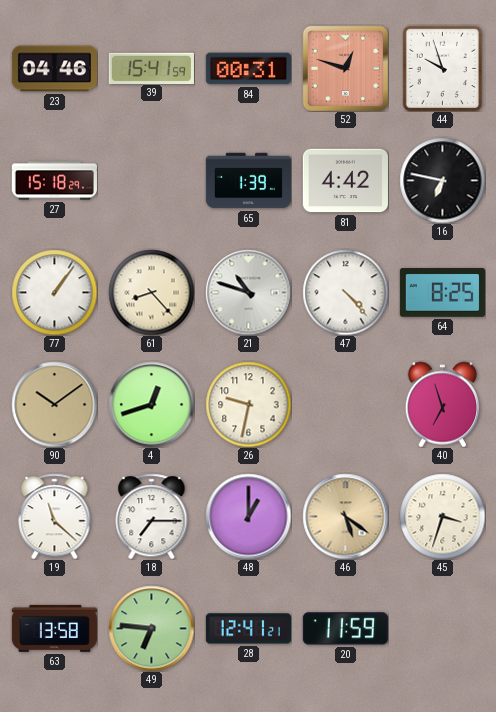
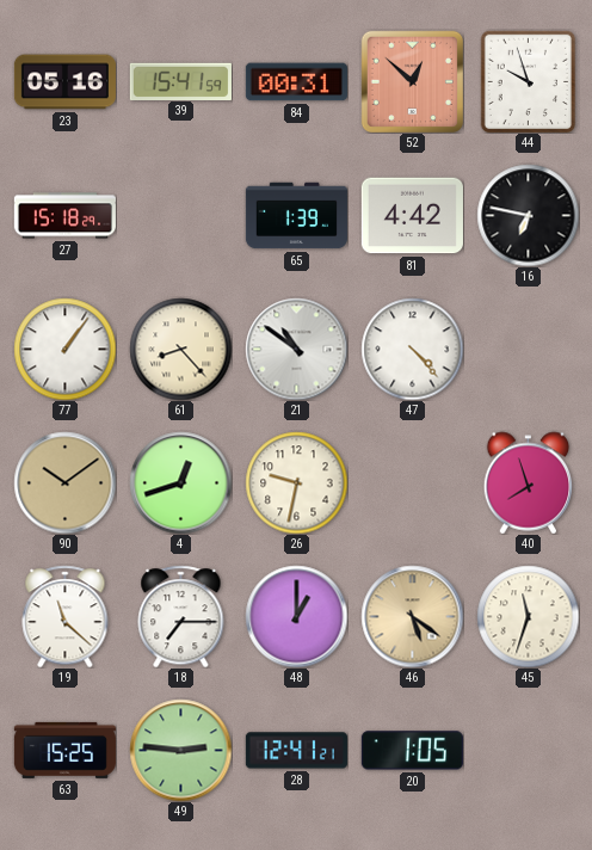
23: 04:46 -> 05:16 (64, 82)
52: 12:48 -> 12:52 (412, 81)
21: 10:48 -> 10:51 (296, 349)
64: 8:25 -> none (442, 293)
40: 6:57 -> 7:57 (529, 482)
45: 3:33 -> 11:33 (528, 616)
63: 13:58 -> 15:25 (64, 750)
49: 6:46 -> 2:46 (180, 750)
20: 11:59 -> 1:05 (412, 751)
